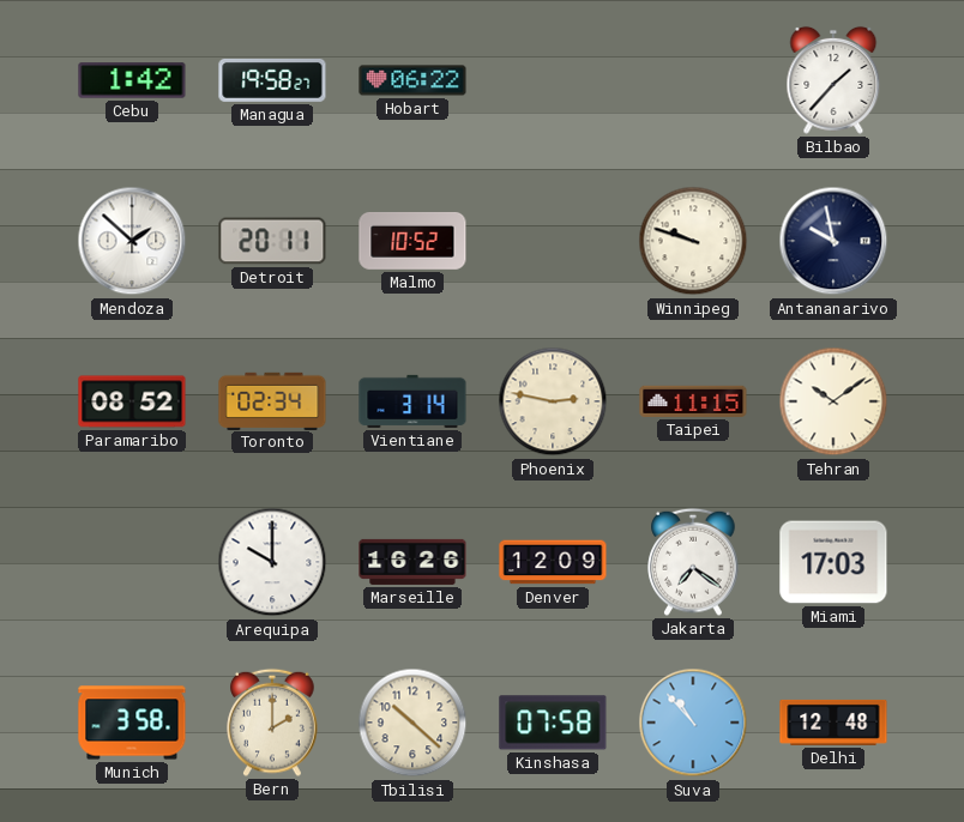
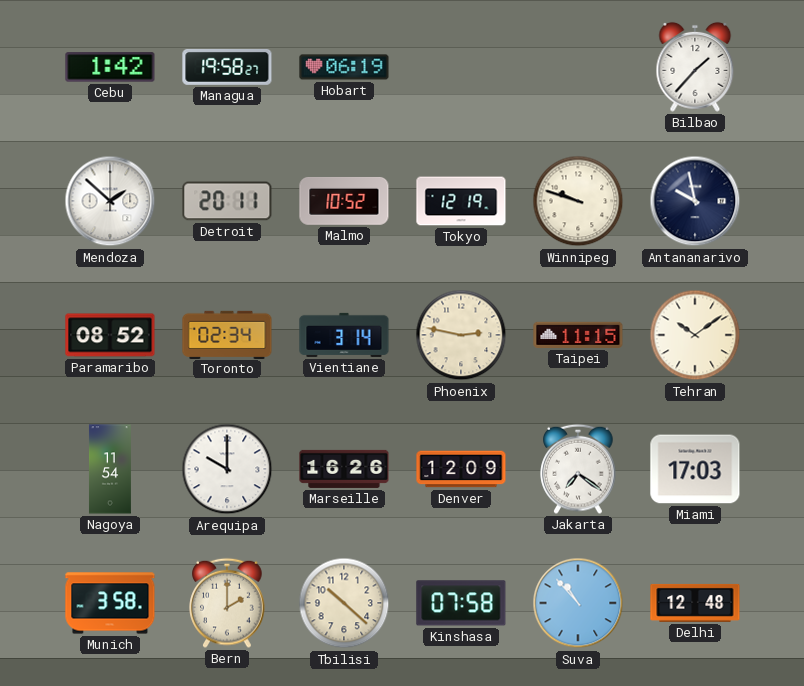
Hobart: 06:22 -> 06:19 (344, 67)
Tokyo: none -> 12:19 (461, 201)
Nagoya: none -> 11:54 (110, 469)
